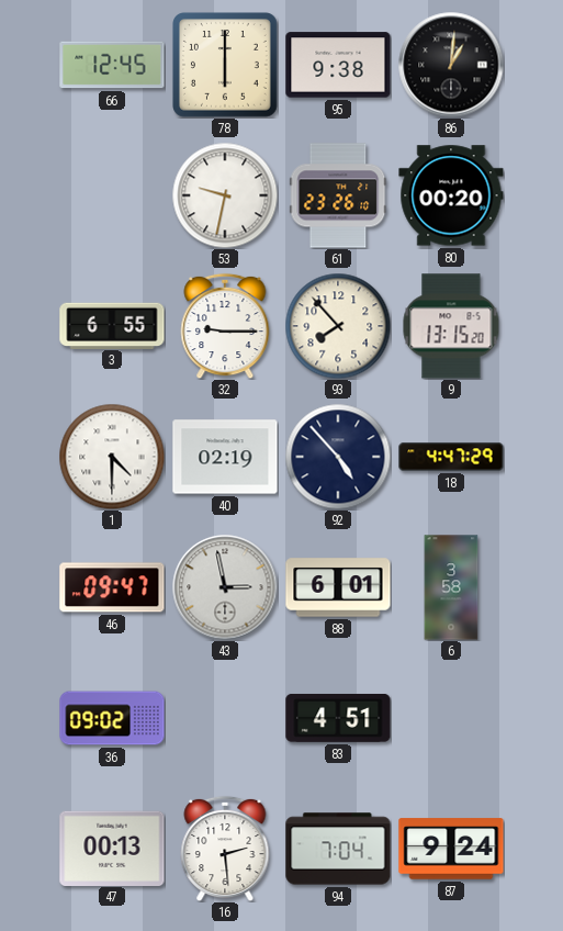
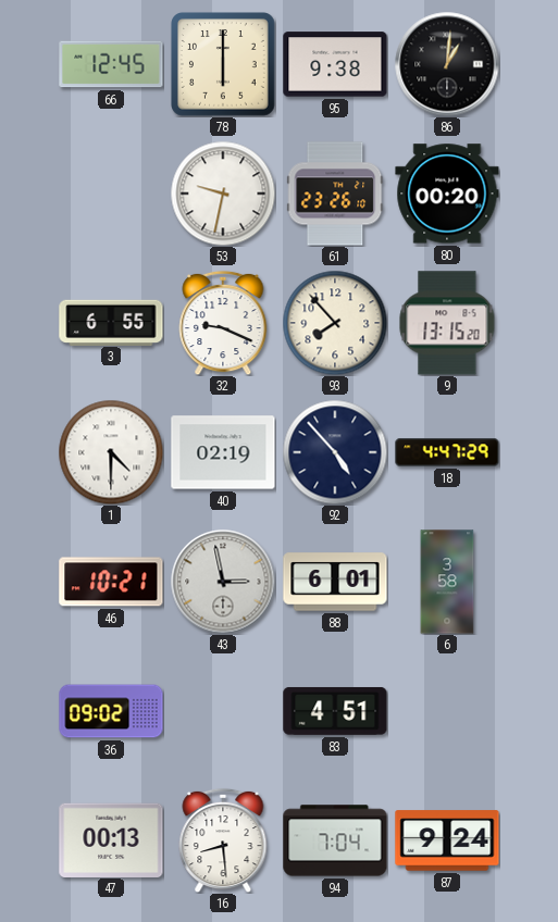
32: 9:15 -> 9:19 (223, 323)
46: 09:47 -> 10:21 (111, 582)
16: 2:29 -> 8:29 (223, 840)
